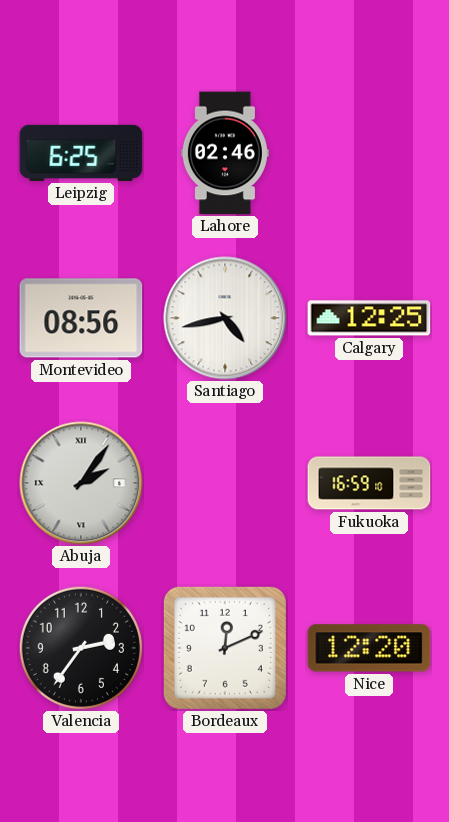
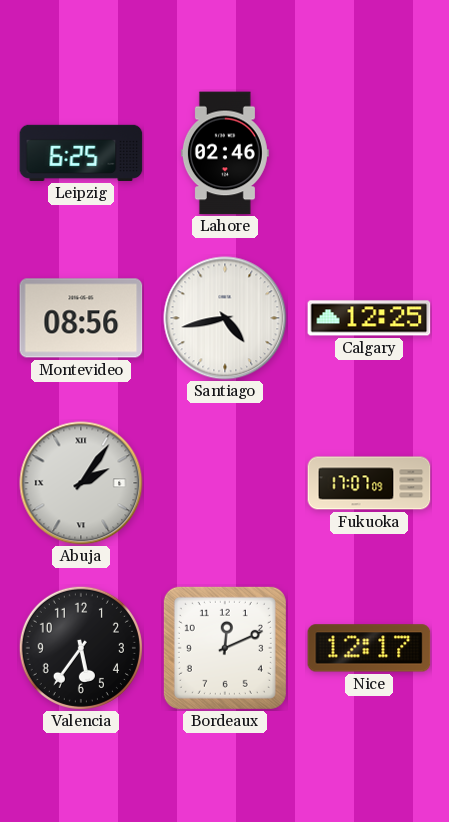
Fukuoka: 16:59 -> 17:07 (369, 483)
Valencia: 2:36 -> 5:36 (81, 648)
Nice: 12:20 -> 12:17 (369, 648)
